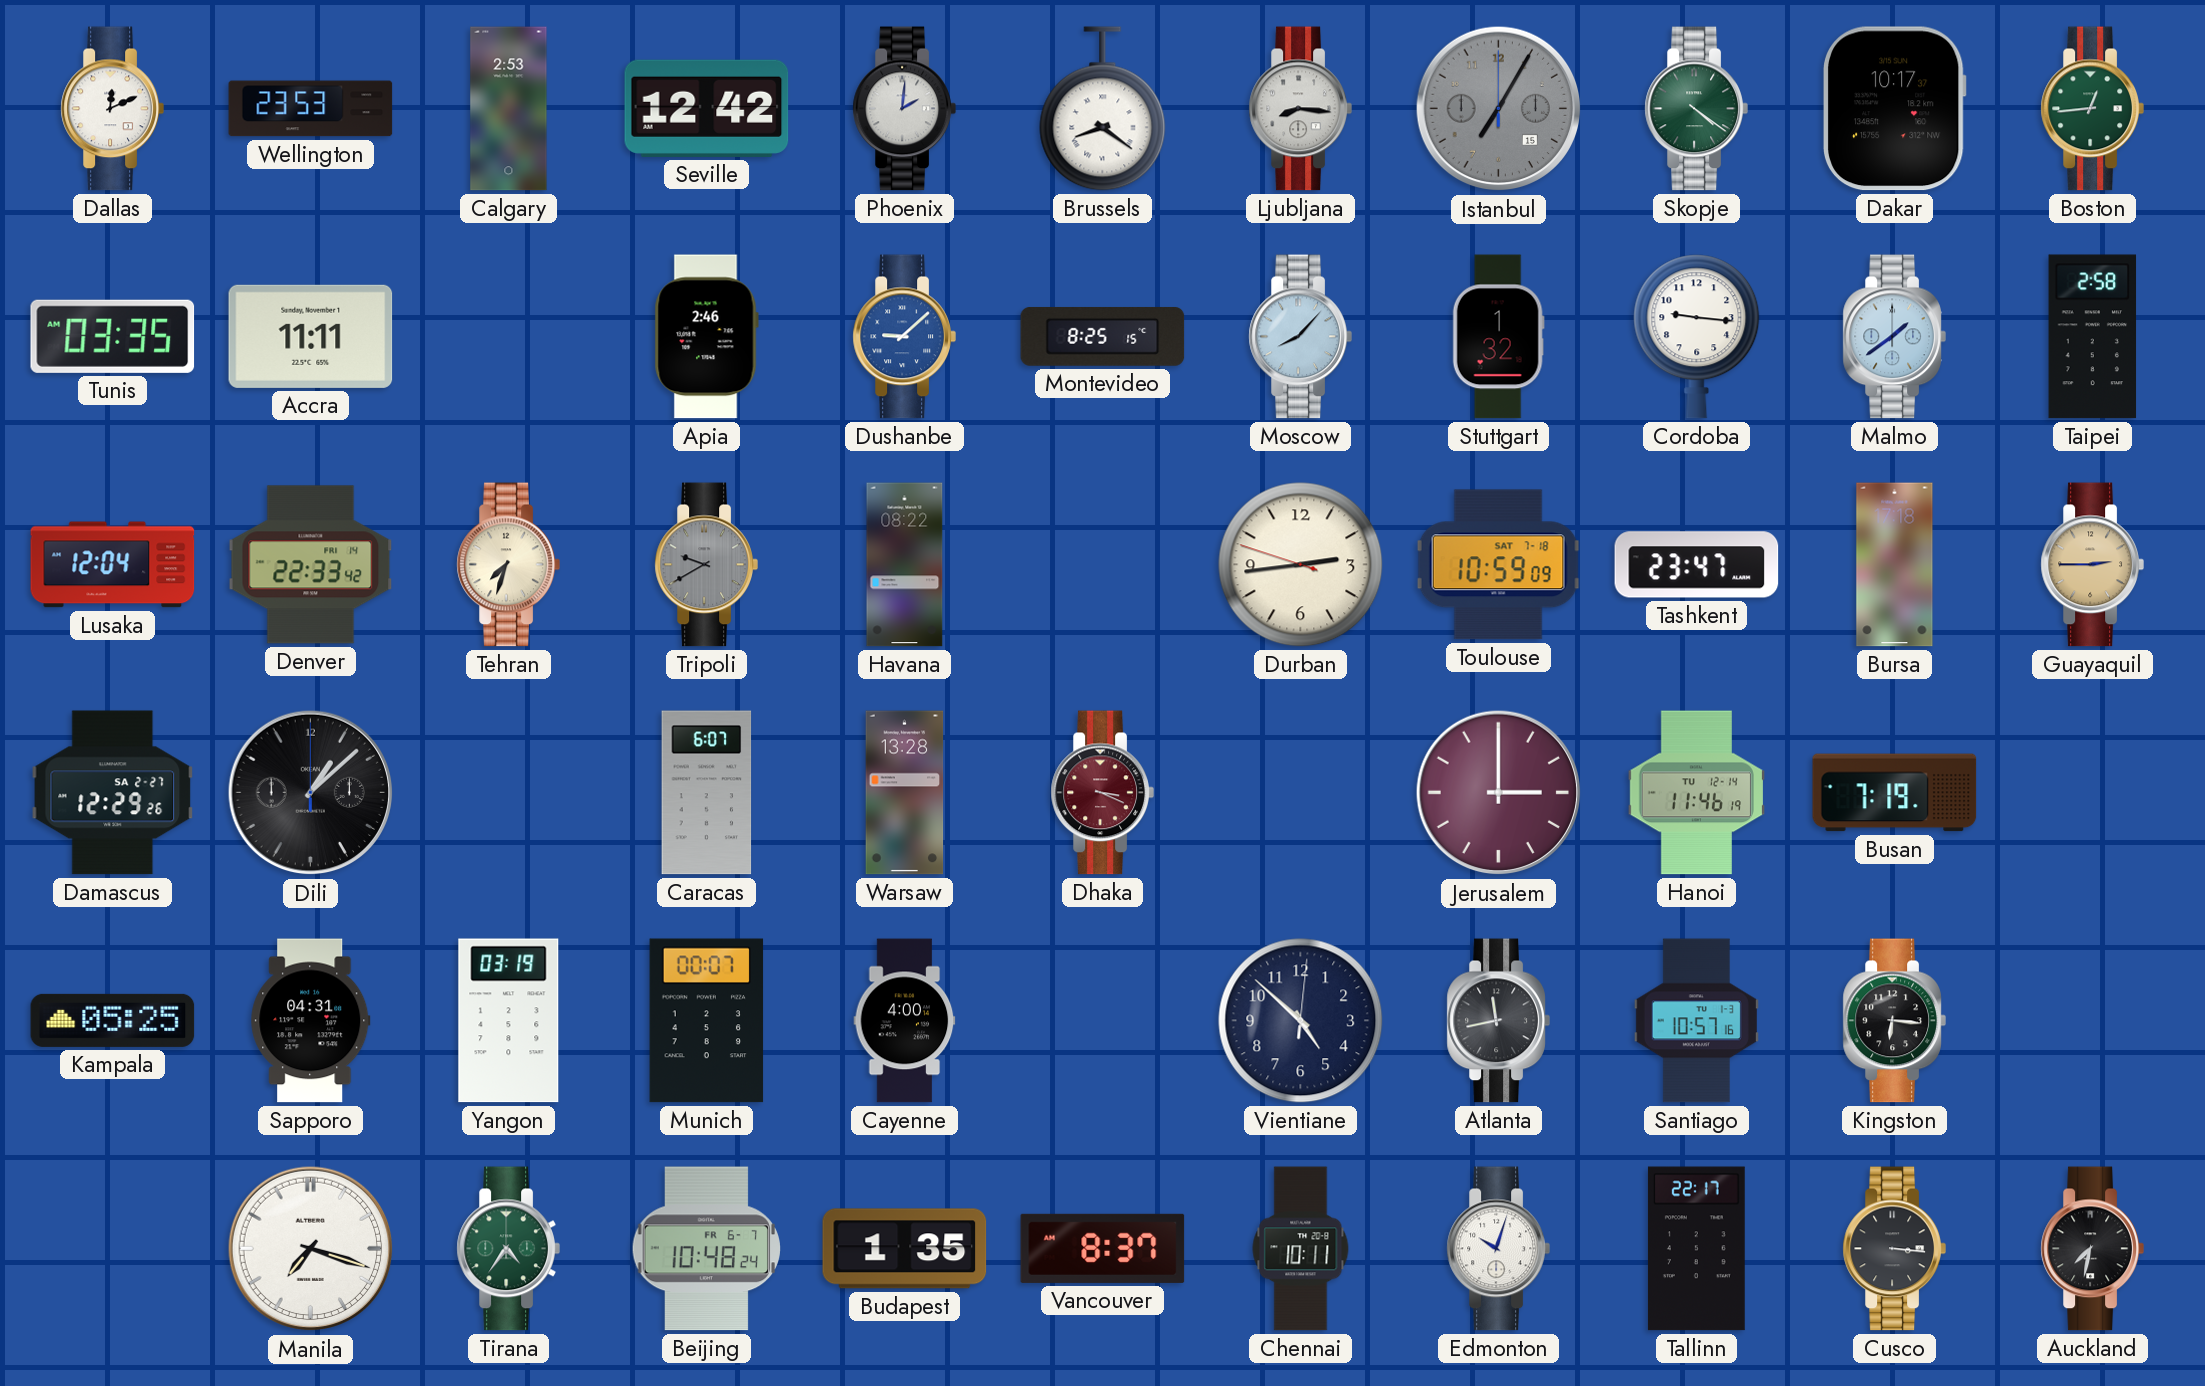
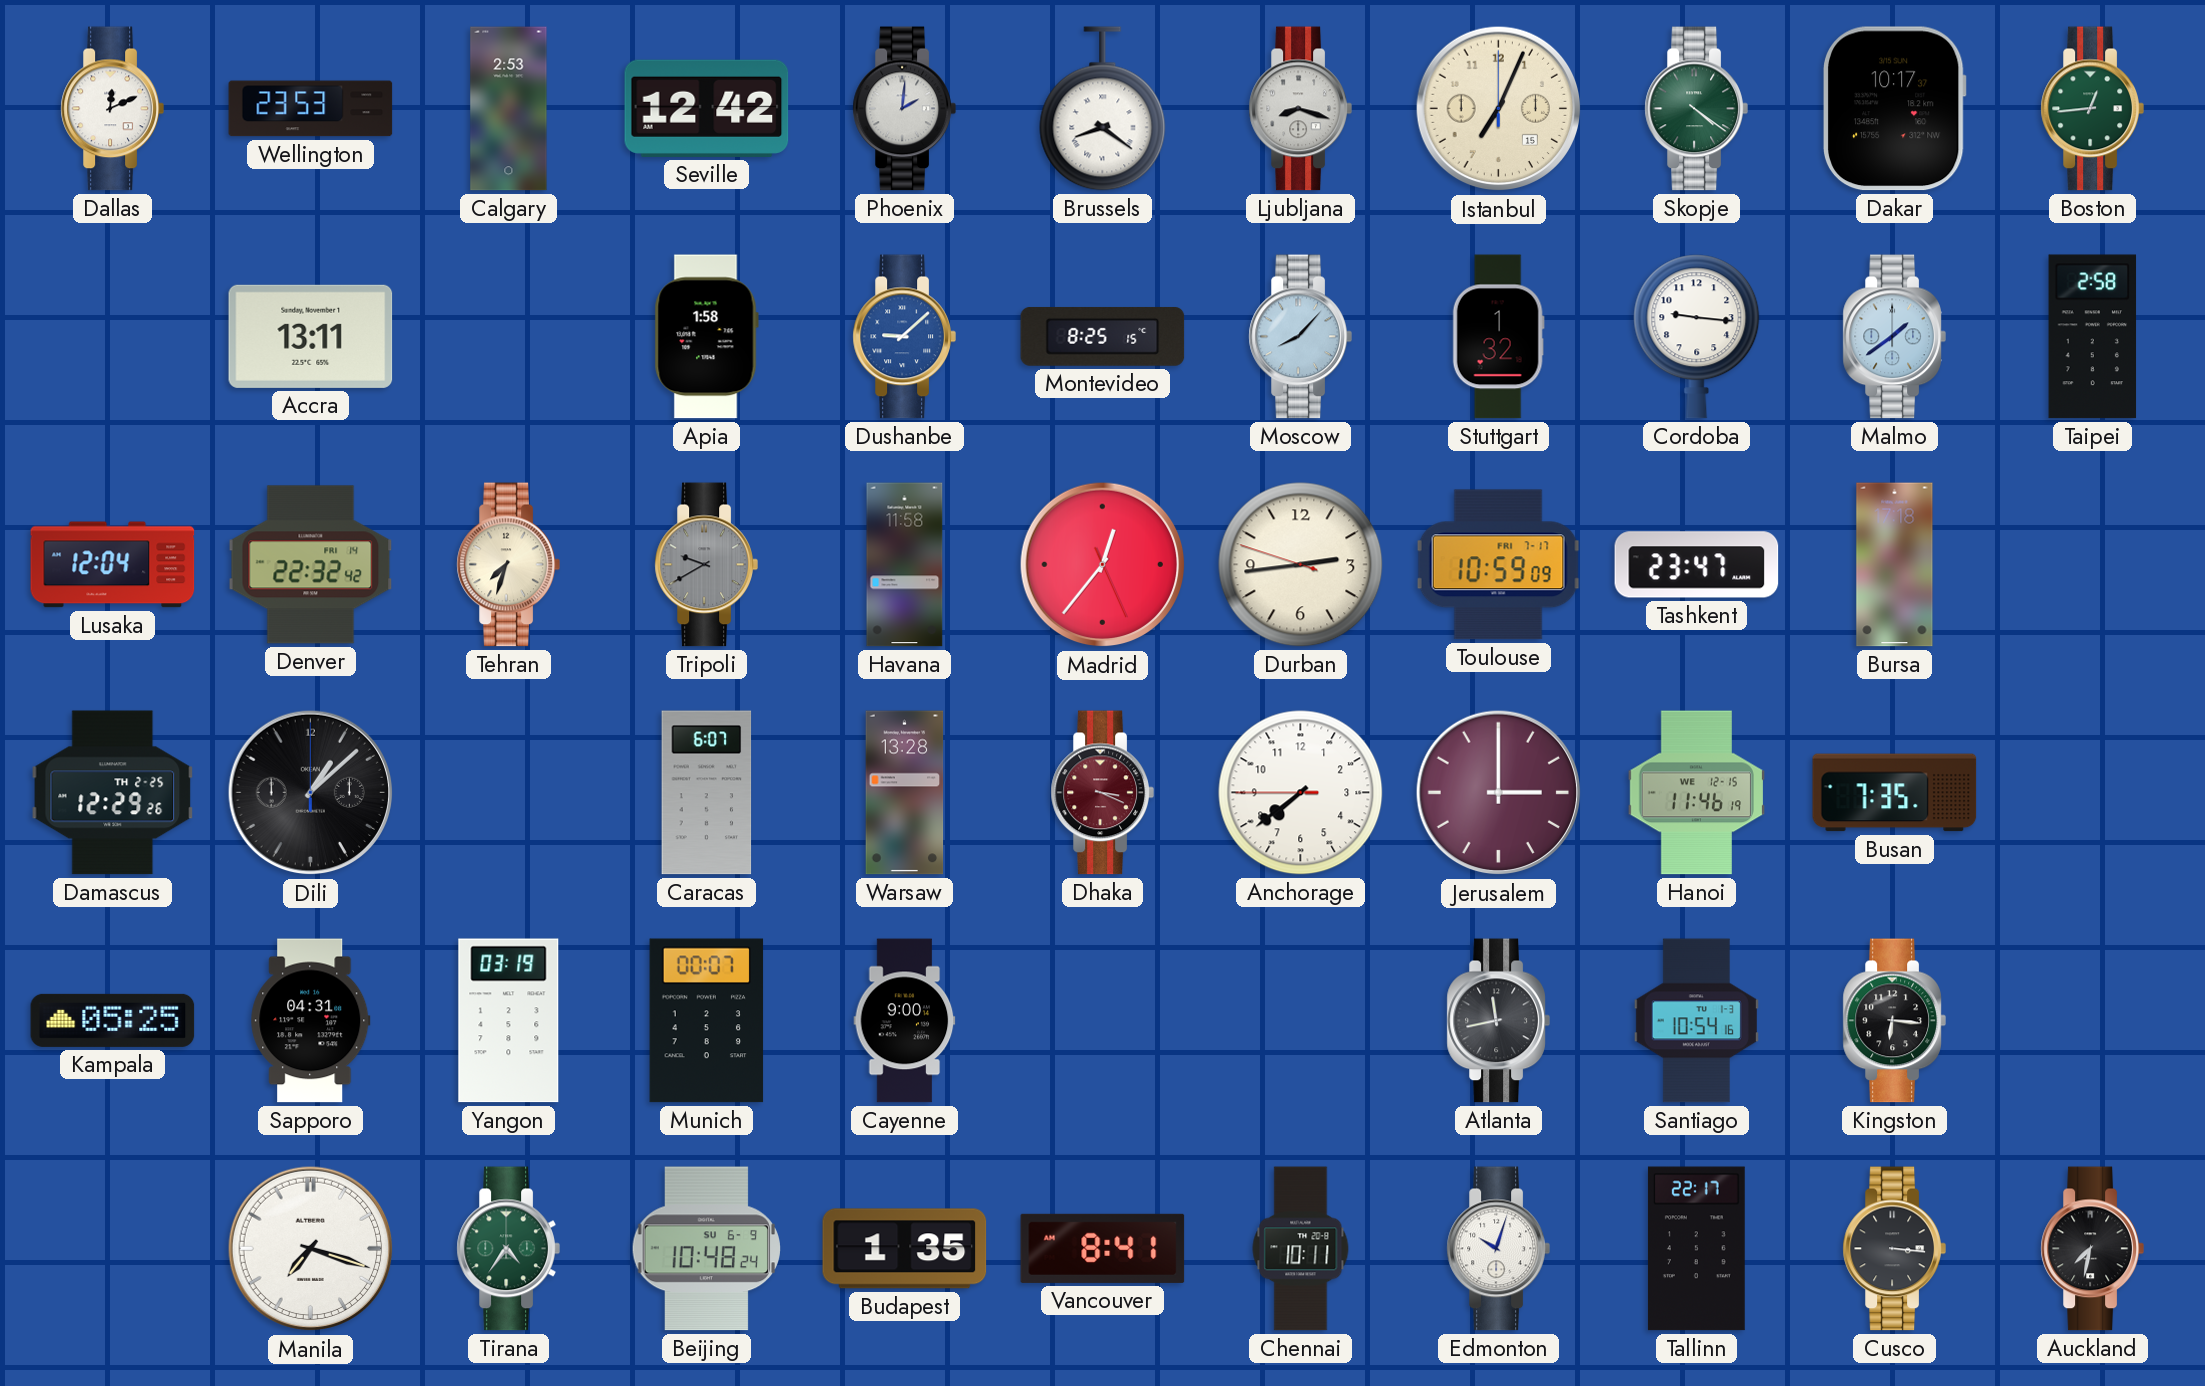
Ljubljana: 8:16 -> 8:18 (1300, 109)
Istanbul: 7:05 -> 7:04 (1499, 109)
Istanbul dial: grey -> cream (1499, 109)
Tunis: 03:35 -> none (113, 336)
Accra: 11:11 -> 13:11 (311, 336)
Apia: 2:46 -> 1:58 (706, 337)
Denver: 22:33 -> 22:32 (311, 565)
Havana: 08:22 -> 11:58 (905, 565)
Madrid: none -> 12:36 (1103, 565)
Toulouse date: SAT 7-18 -> FRI 7-17 (1498, 565)
Guayaquil: 2:45 -> none (2092, 565)
Damascus date: SA 2-27 -> TH 2-25 (113, 793)
Anchorage: none -> 7:38 (1301, 793)
Hanoi date: TU 12-14 -> WE 12-15 (1696, 793)
Busan: 7:19 -> 7:35 (1895, 793)
Cayenne: 4:00 -> 9:00 (905, 1021)
Vientiane: 4:52 -> none (1301, 1021)
Santiago: 10:57 -> 10:54 (1696, 1021)
Beijing date: FR 6-7 -> SU 6-9 (706, 1249)
Vancouver: 8:37 -> 8:41 (1103, 1248)
